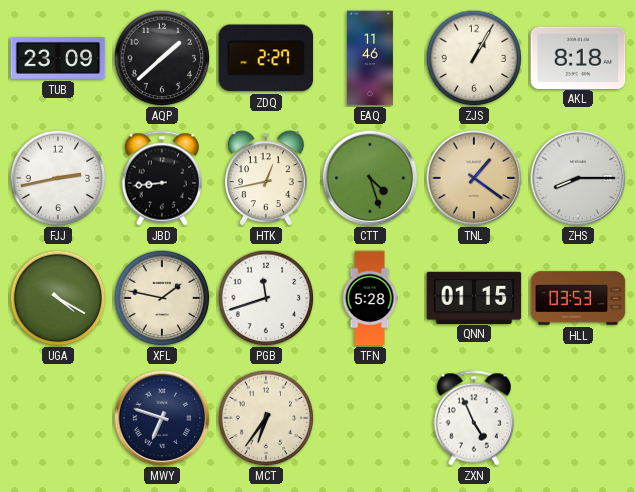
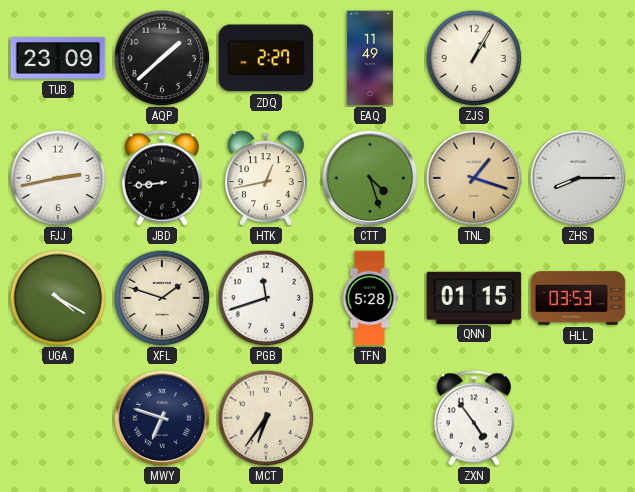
EAQ: 11:46 -> 11:49 (370, 58)
AKL: 8:18 -> none (578, 57)
TNL: 1:21 -> 1:18 (474, 178)
XFL: 1:47 -> 1:48 (162, 298)
ZXN: 4:56 -> 4:54 (473, 418)
